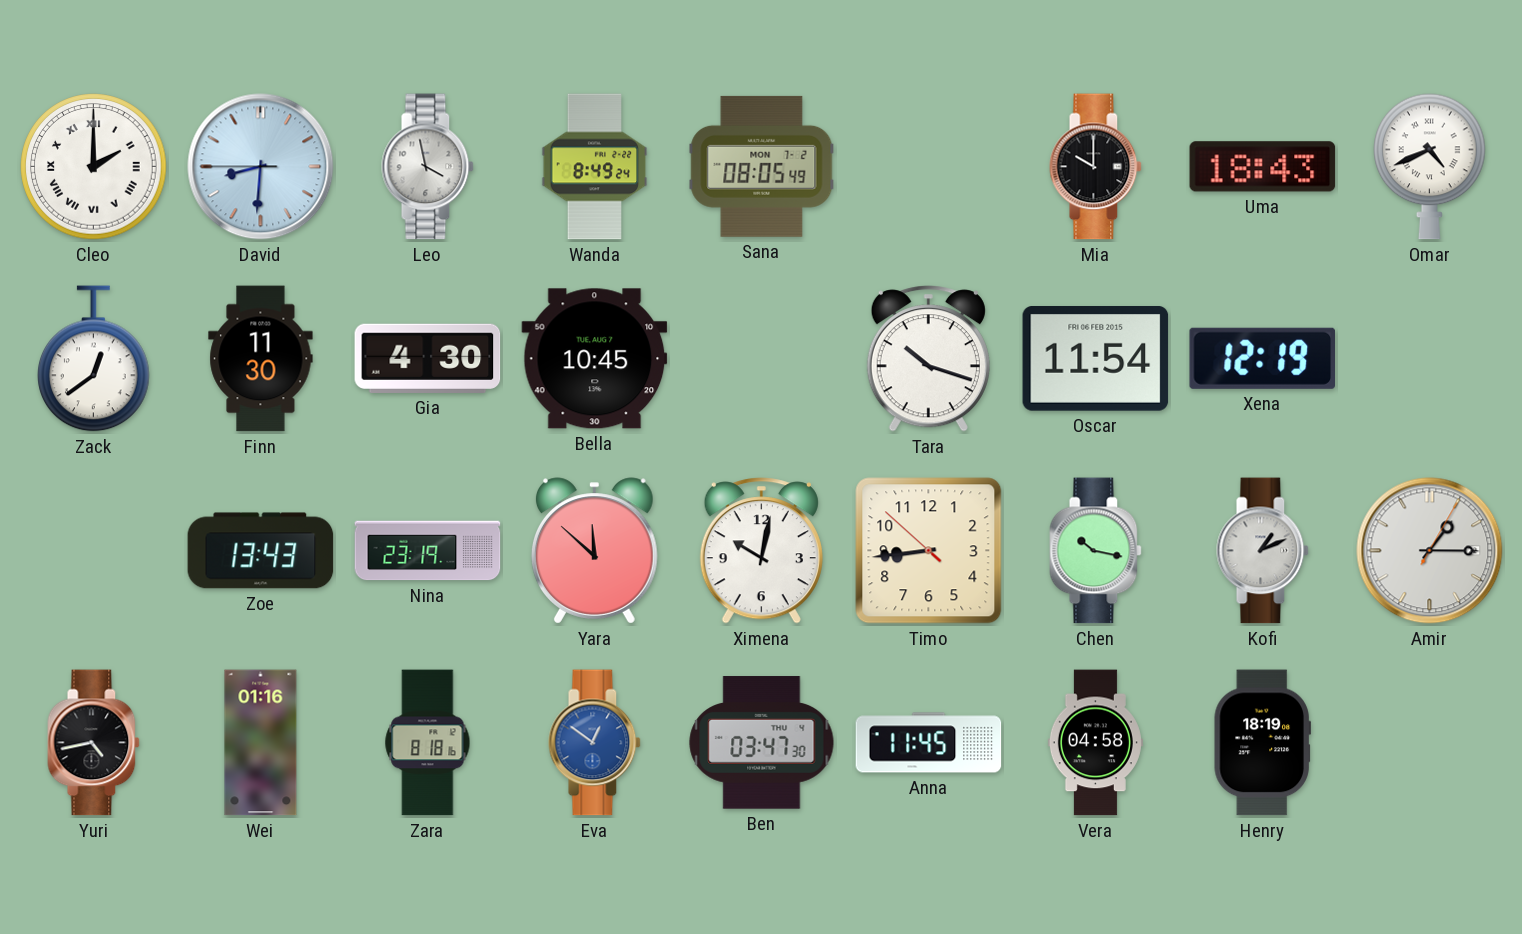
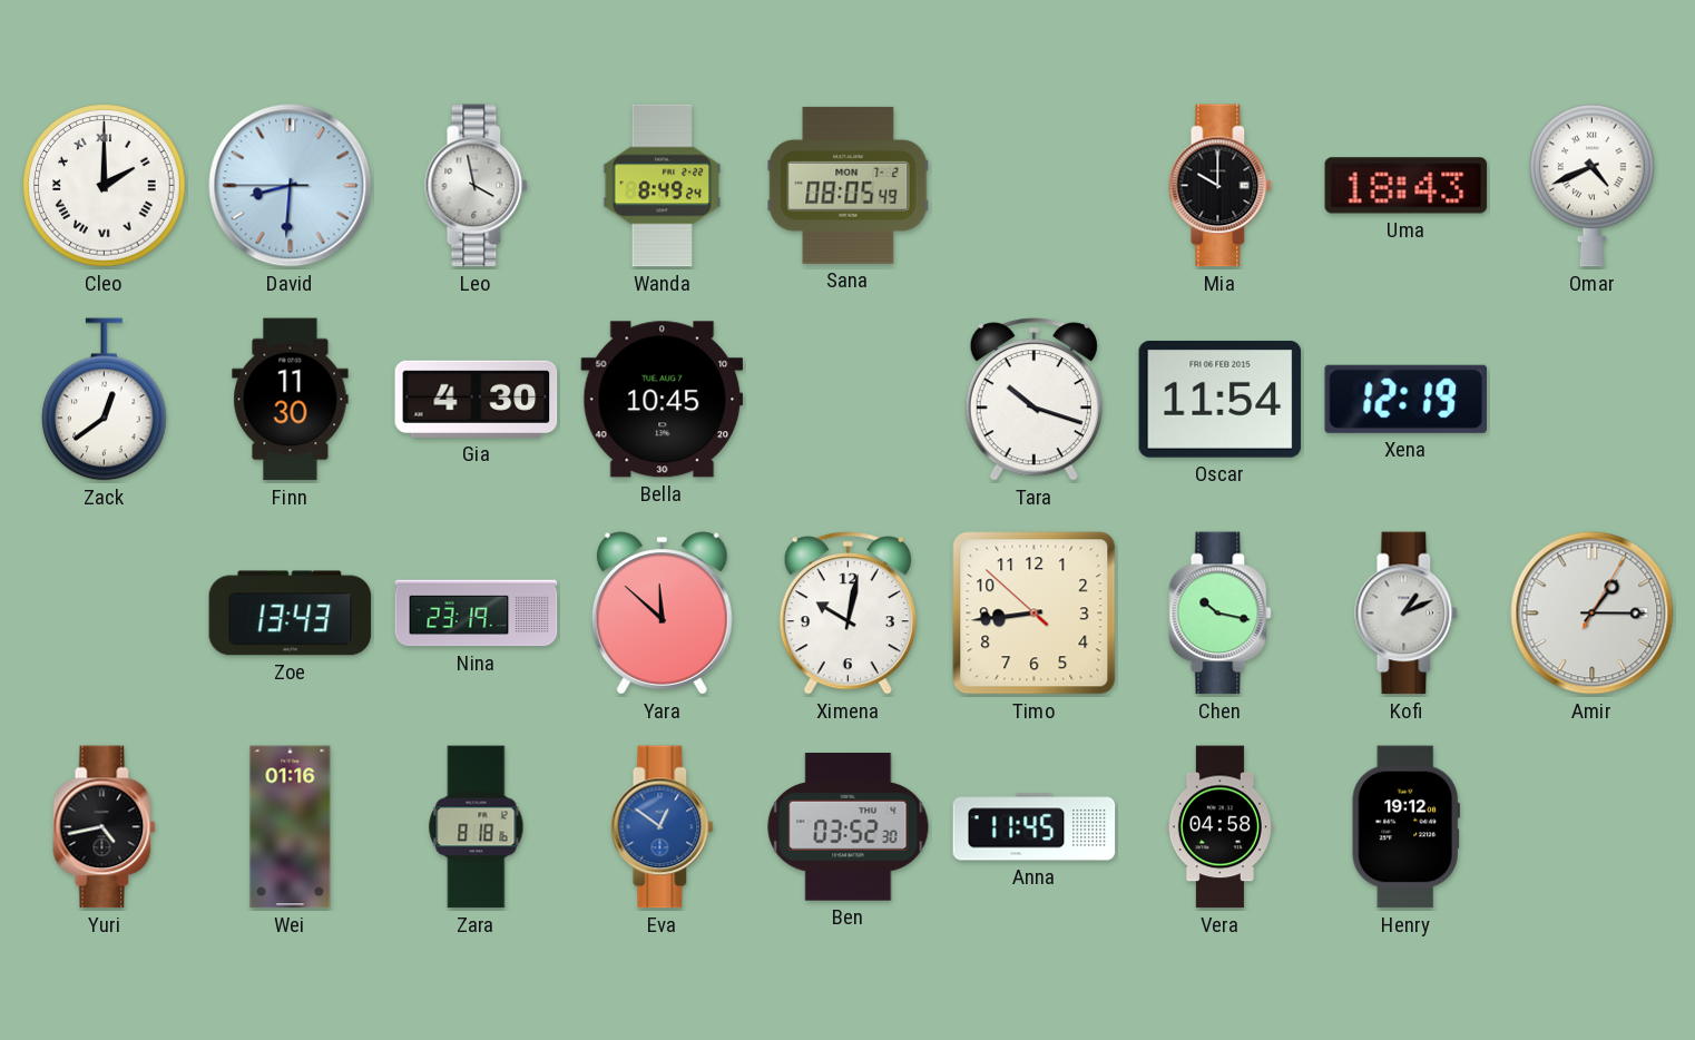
Ben: 03:47 -> 03:52 (849, 827)
Henry: 18:19 -> 19:12 (1405, 827)
